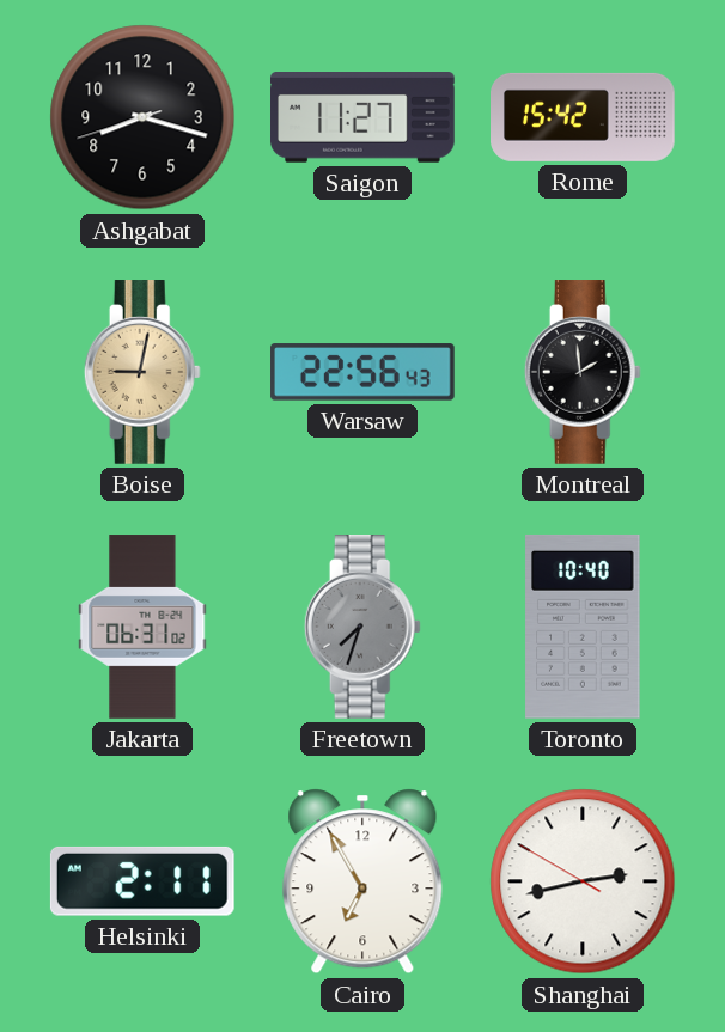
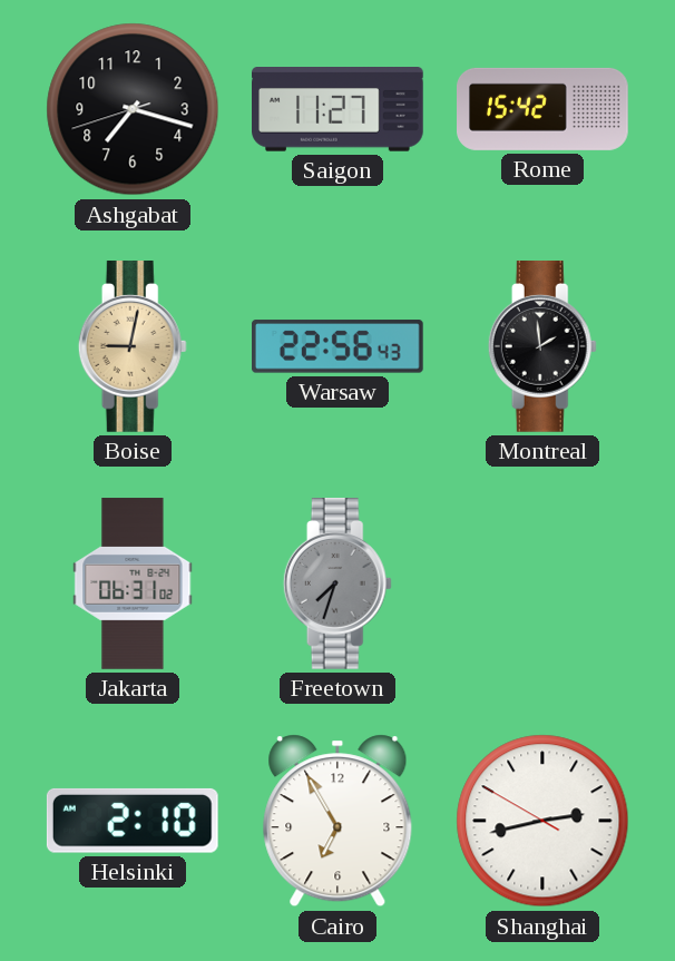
Ashgabat: 8:17 -> 7:17 (133, 109)
Toronto: 10:40 -> none (583, 627)
Helsinki: 2:11 -> 2:10 (133, 821)
